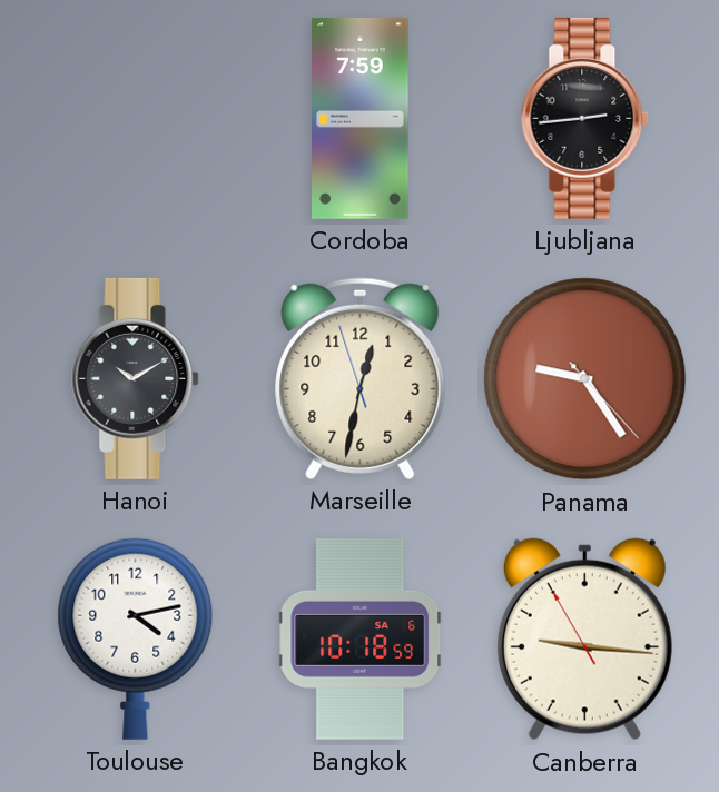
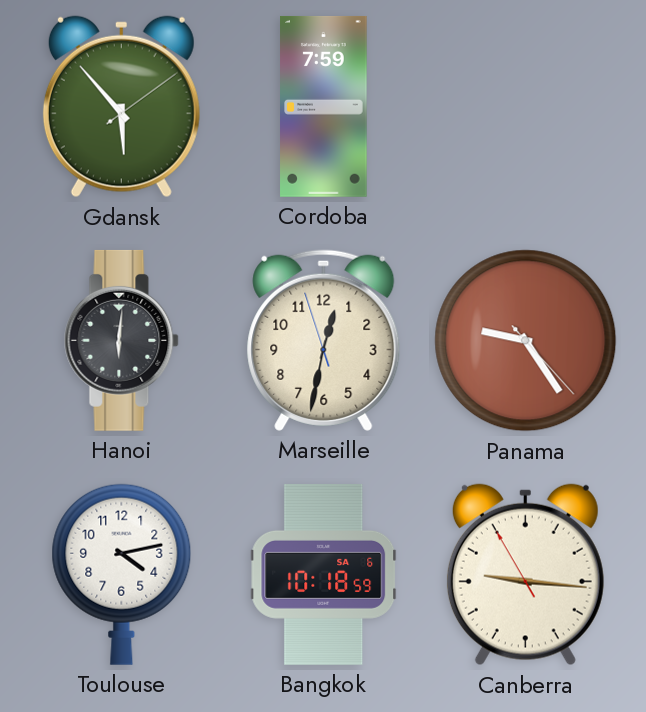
Gdansk: none -> 5:53 (121, 107)
Ljubljana: 2:44 -> none (585, 118)
Hanoi: 10:10 -> 6:01 (122, 340)
